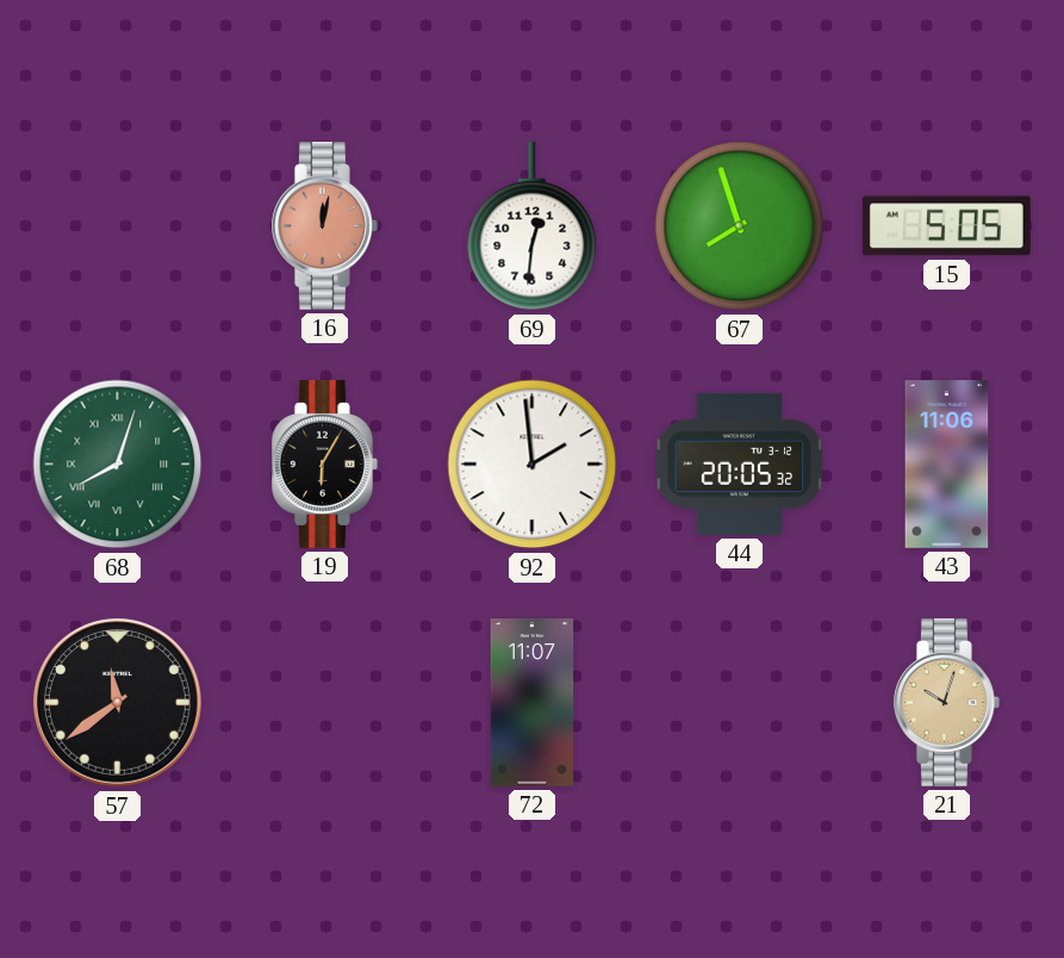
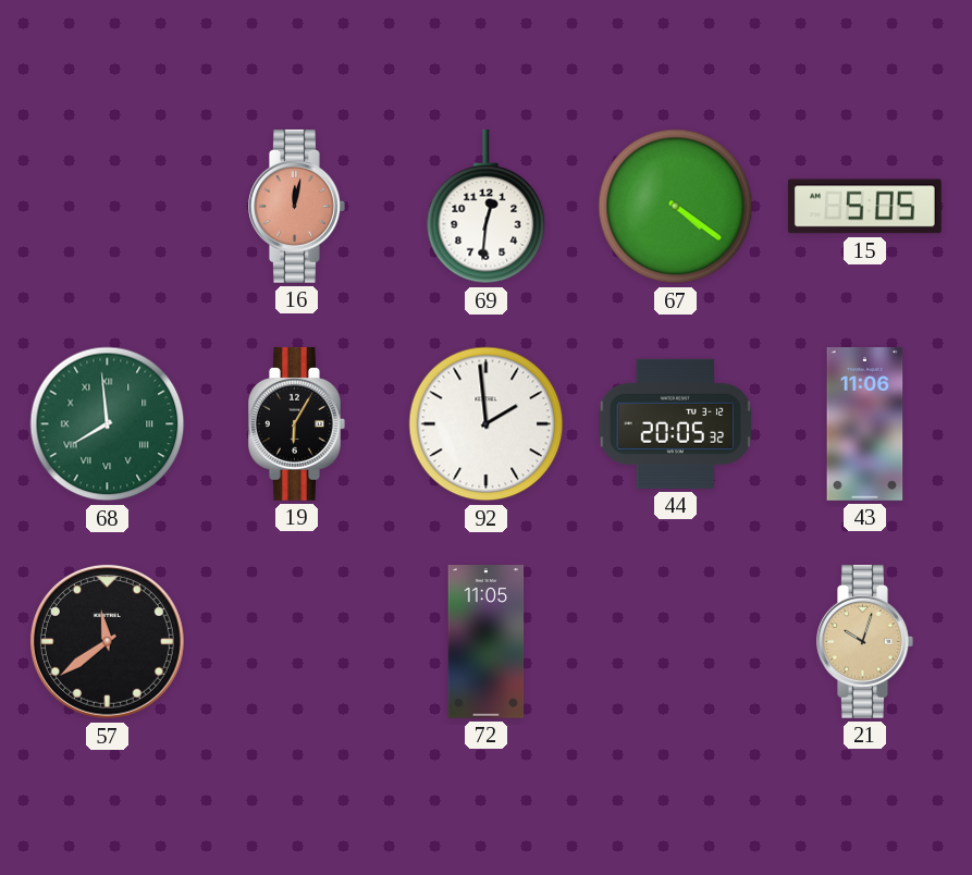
67: 7:57 -> 4:21 (676, 207)
68: 8:03 -> 7:59 (108, 424)
72: 11:07 -> 11:05 (487, 642)
